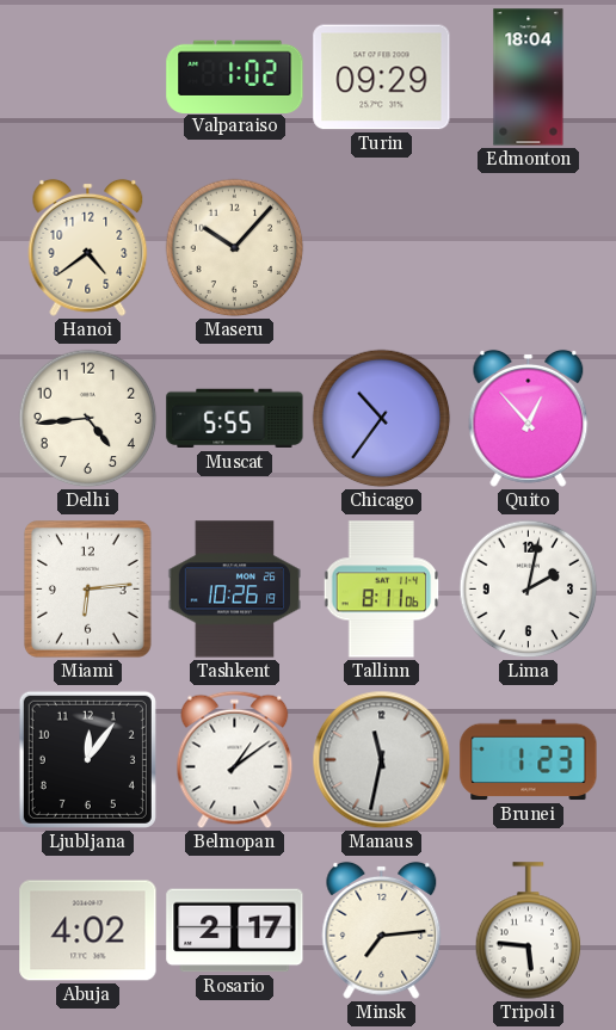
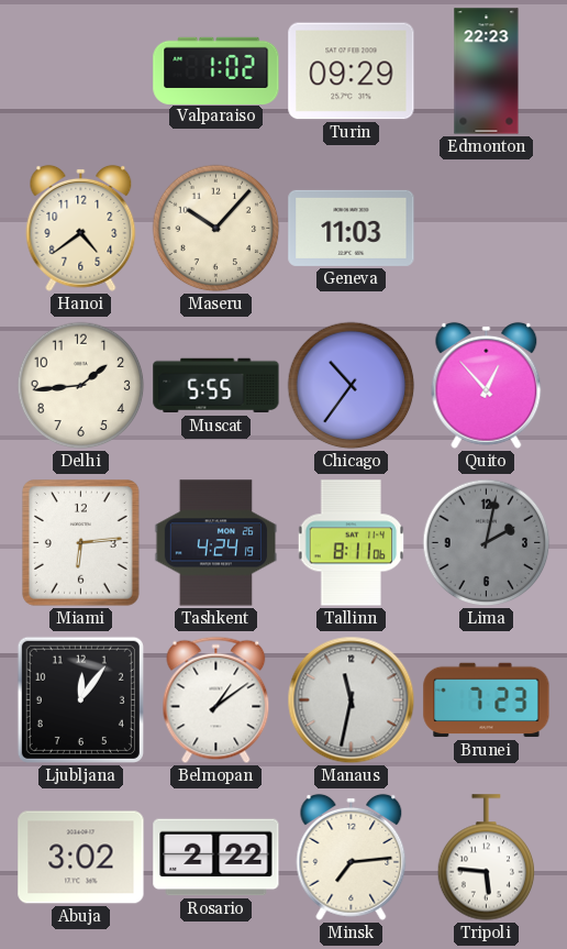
Edmonton: 18:04 -> 22:23 (487, 71)
Geneva: none -> 11:03 (352, 228)
Delhi: 4:44 -> 1:44 (81, 386)
Tashkent: 10:26 -> 4:24 (215, 543)
Lima dial: white -> grey (487, 543)
Brunei: 1:23 -> 7:23 (487, 700)
Abuja: 4:02 -> 3:02 (81, 858)
Rosario: 2:17 -> 2:22 (216, 858)
